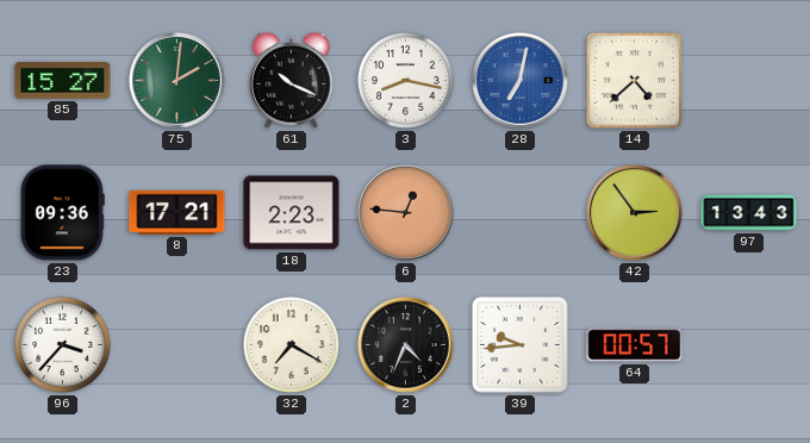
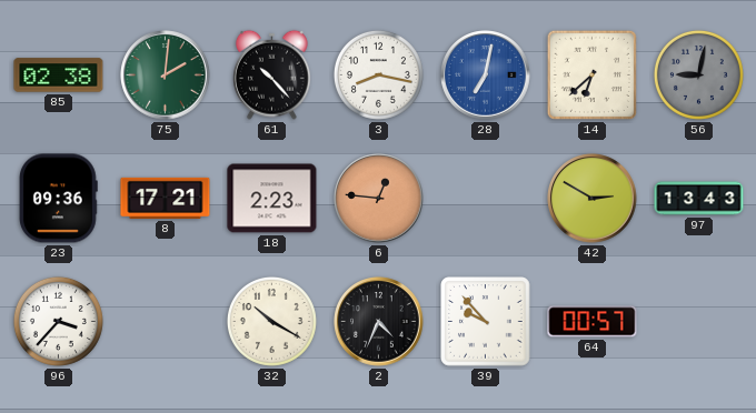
85: 15:27 -> 02:38 (59, 75)
61: 10:19 -> 10:23 (272, 74)
14: 4:38 -> 6:38 (591, 74)
56: none -> 9:02 (698, 74)
42: 2:54 -> 2:50 (593, 199)
32: 7:20 -> 10:20 (271, 321)
39: 9:44 -> 9:53 (486, 322)
